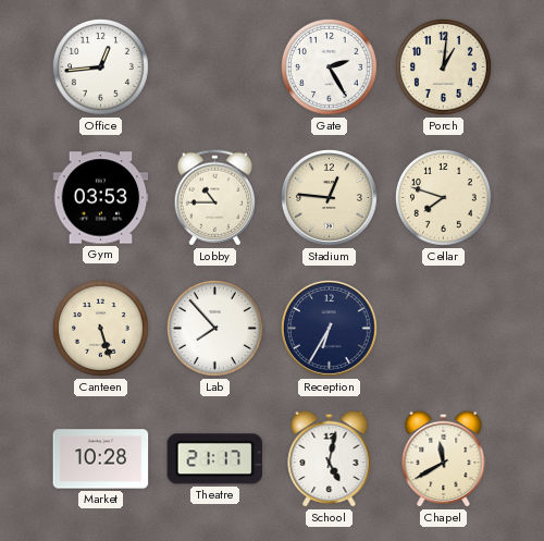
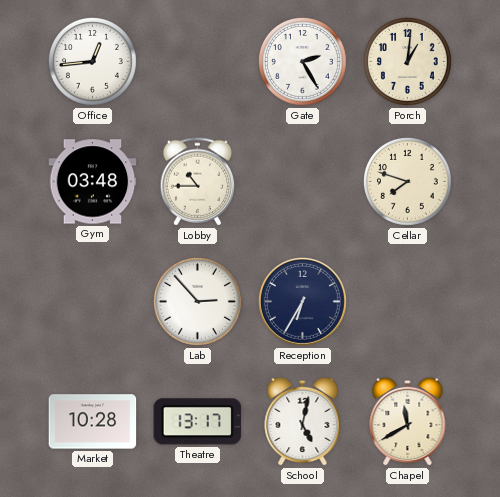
Gym: 03:53 -> 03:48 (93, 182)
Stadium: 12:46 -> none (330, 198)
Canteen: 5:27 -> none (100, 328)
Lab: 7:53 -> 2:53 (197, 301)
Theatre: 21:17 -> 13:17 (198, 422)
